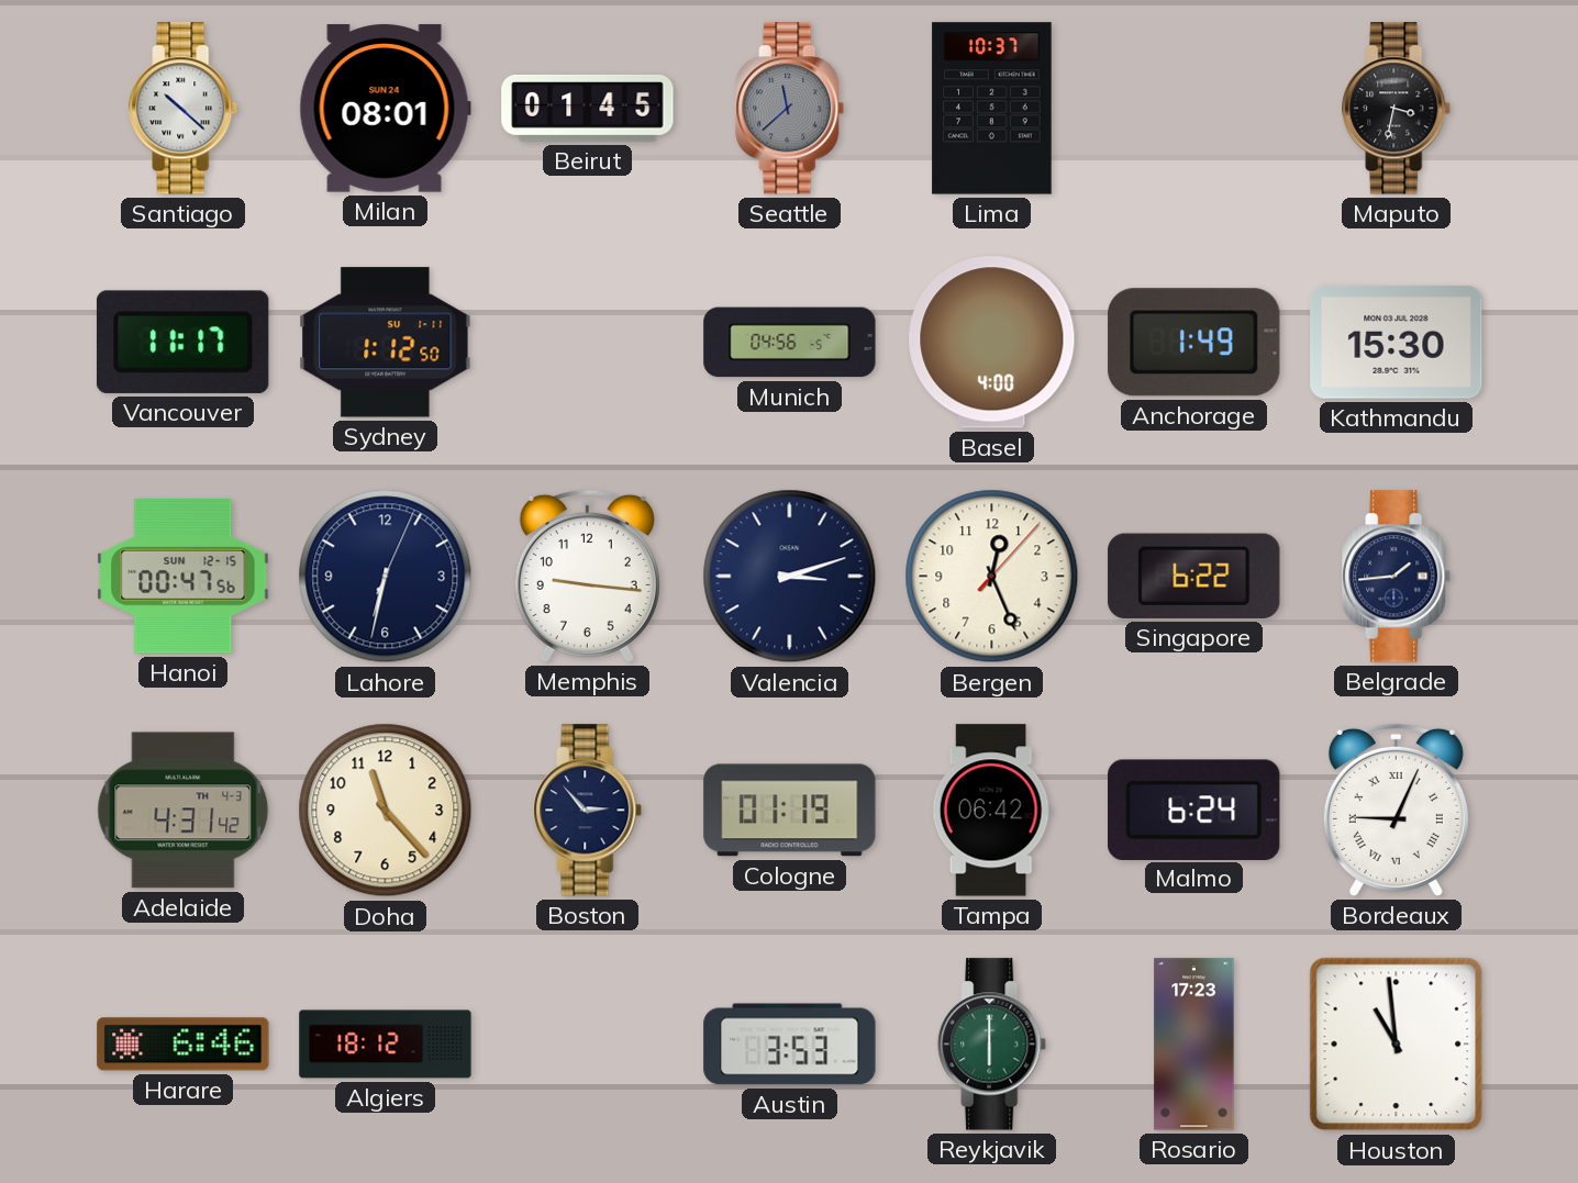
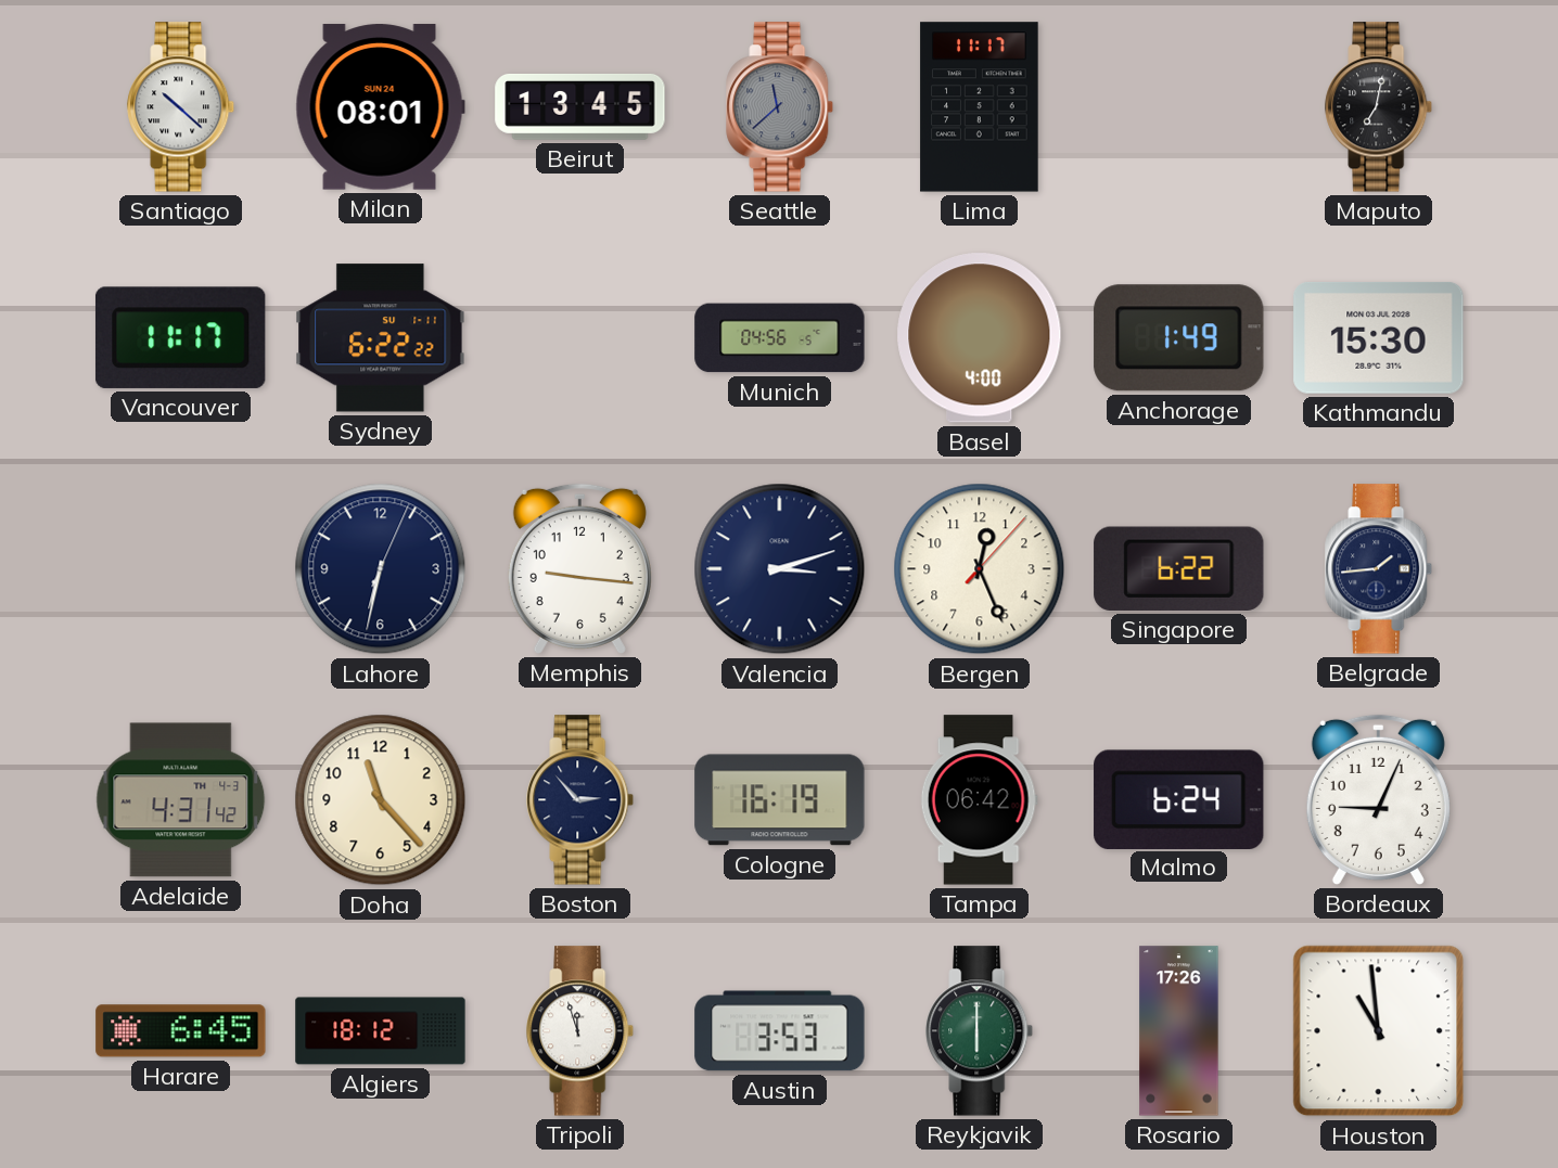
Beirut: 01:45 -> 13:45 (580, 106)
Lima: 10:37 -> 11:17 (980, 107)
Maputo: 3:32 -> 7:02 (1379, 107)
Sydney: 1:12 -> 6:22 (381, 338)
Hanoi: 00:47 -> none (184, 577)
Cologne: 01:19 -> 16:19 (780, 800)
Bordeaux numerals: Roman -> Arabic (1378, 799)
Harare: 6:46 -> 6:45 (181, 1031)
Tripoli: none -> 11:57 (580, 1031)
Rosario: 17:23 -> 17:26 (1179, 1031)
